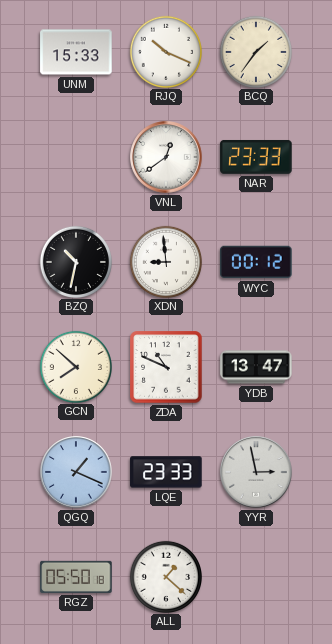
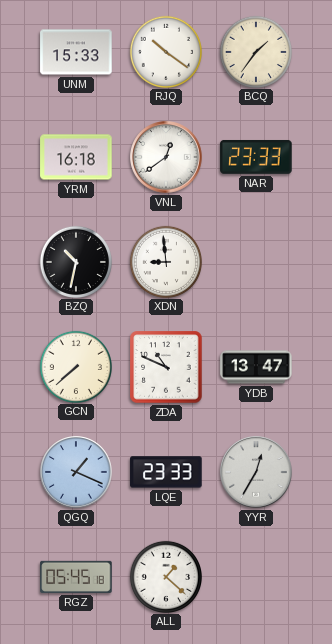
RJQ: 10:19 -> 10:21 (165, 51)
YRM: none -> 16:18 (76, 157)
WYC: 00:12 -> none (256, 262)
GCN: 7:52 -> 7:38 (75, 366)
YYR: 2:58 -> 12:35 (256, 472)
RGZ: 05:50 -> 05:45 (76, 577)
